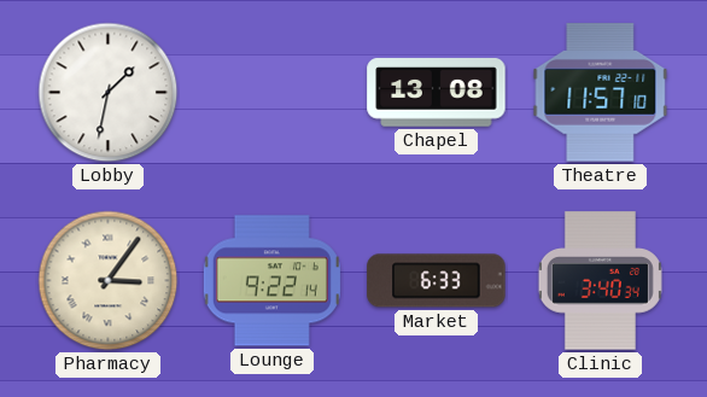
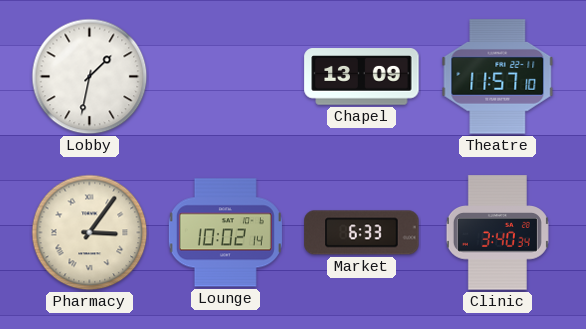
Chapel: 13:08 -> 13:09 (362, 77)
Lounge: 9:22 -> 10:02 (225, 233)
